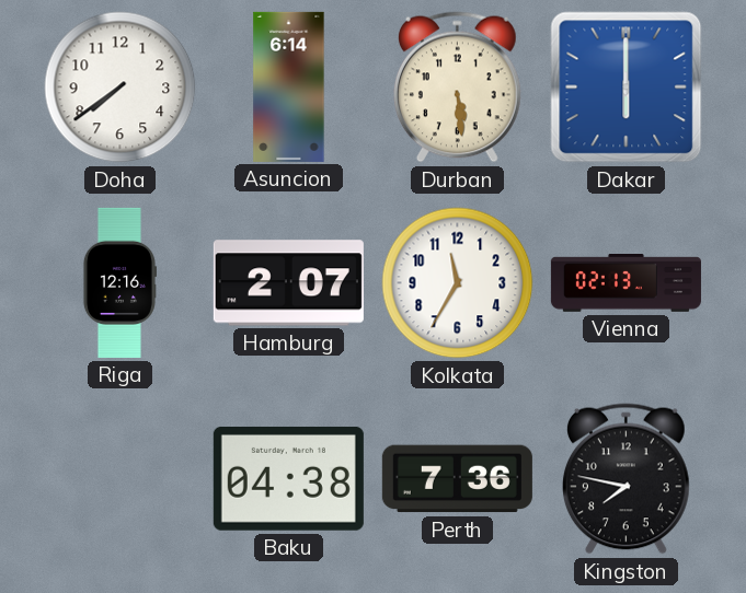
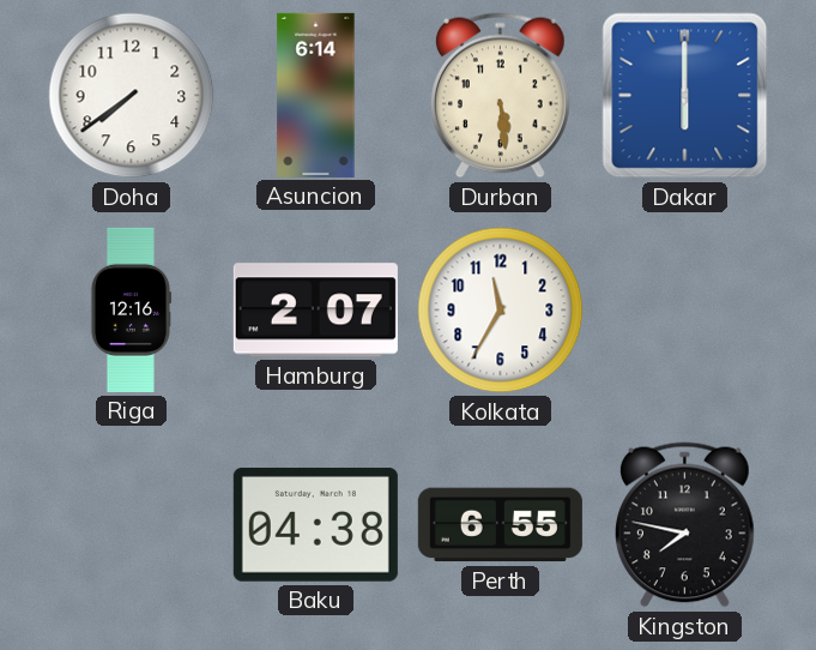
Vienna: 02:13 -> none (626, 283)
Perth: 7:36 -> 6:55 (500, 525)
